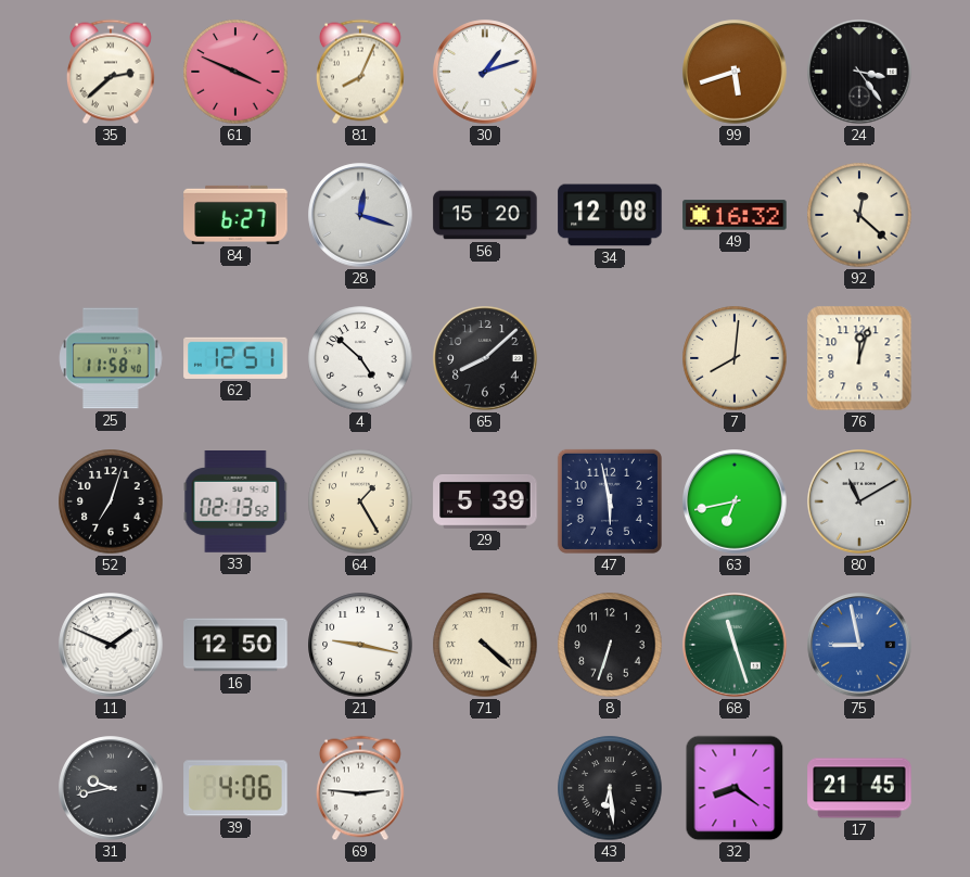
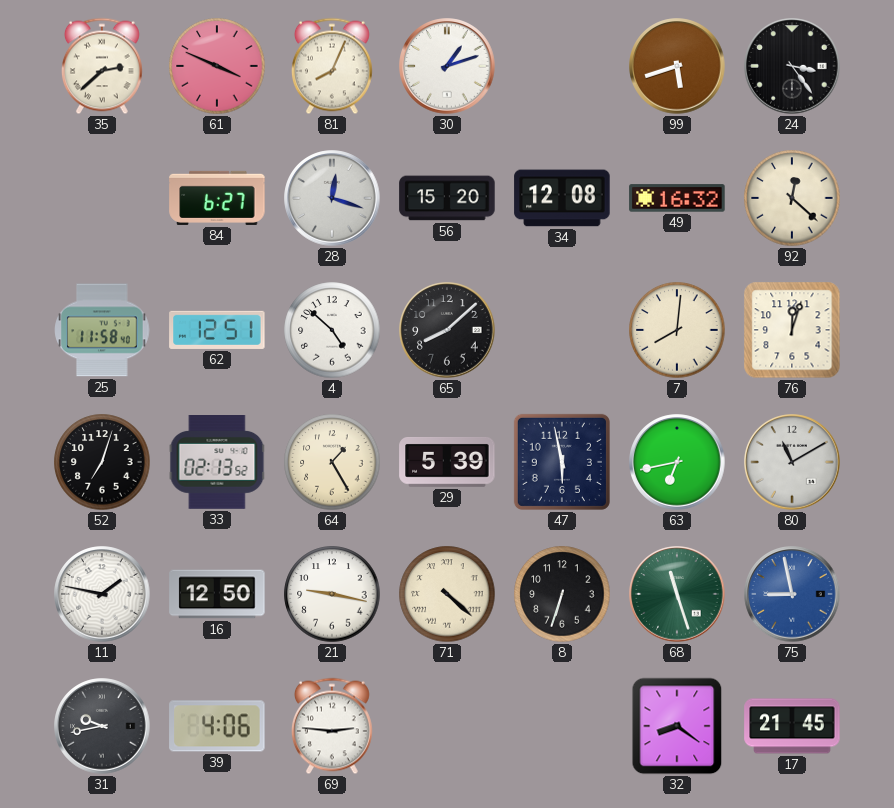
11: 1:49 -> 1:47 (102, 594)
43: 6:29 -> none (610, 788)
